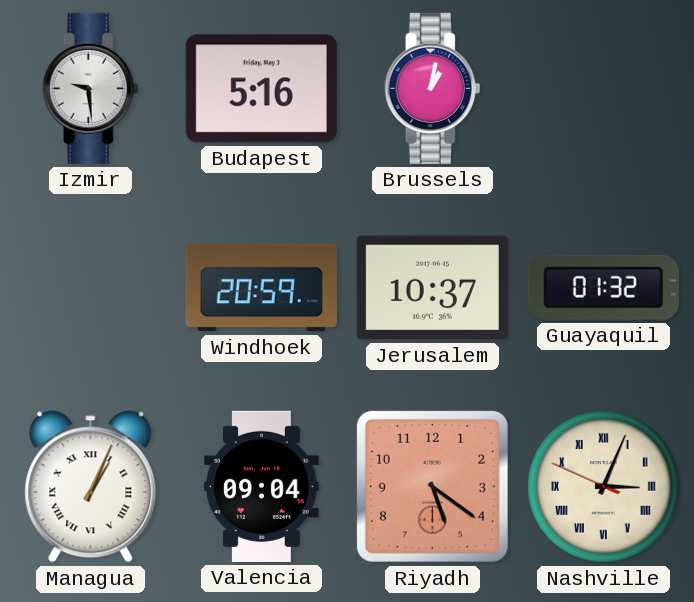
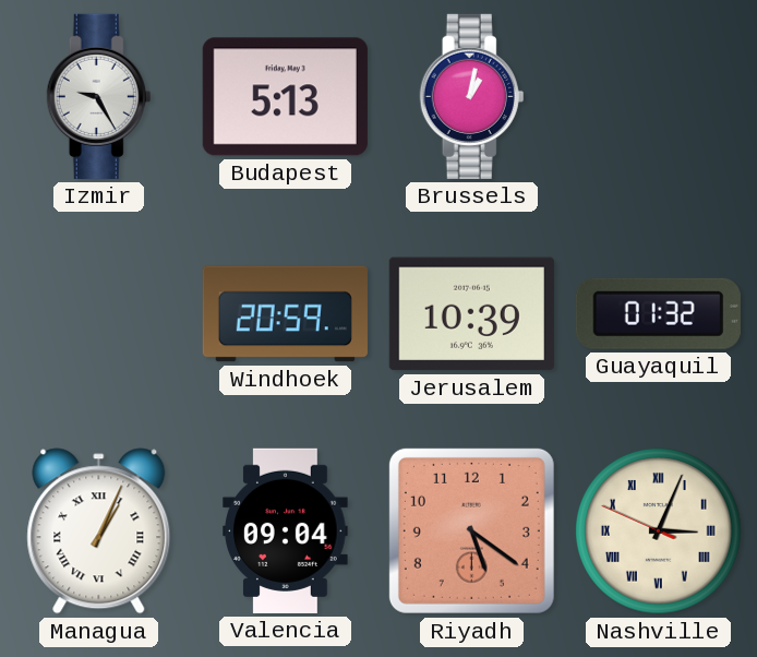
Izmir: 9:29 -> 9:25 (99, 96)
Budapest: 5:16 -> 5:13 (285, 97)
Jerusalem: 10:37 -> 10:39 (471, 314)
